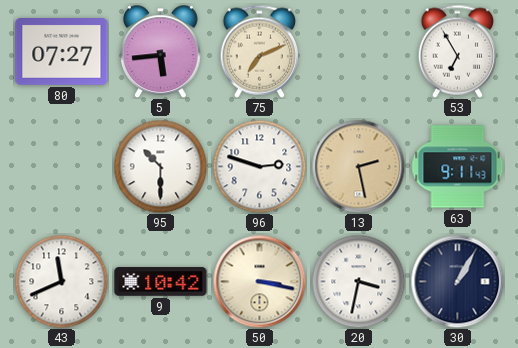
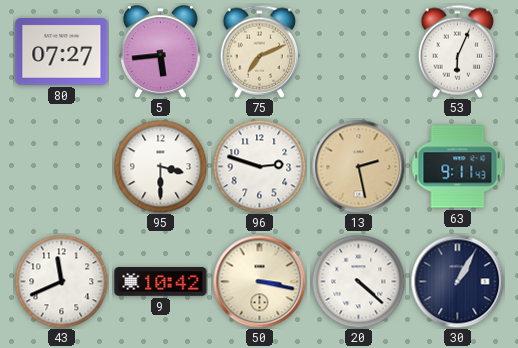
53: 6:55 -> 6:04 (458, 51)
95: 10:30 -> 3:30 (160, 166)
20: 3:32 -> 4:22 (358, 281)
